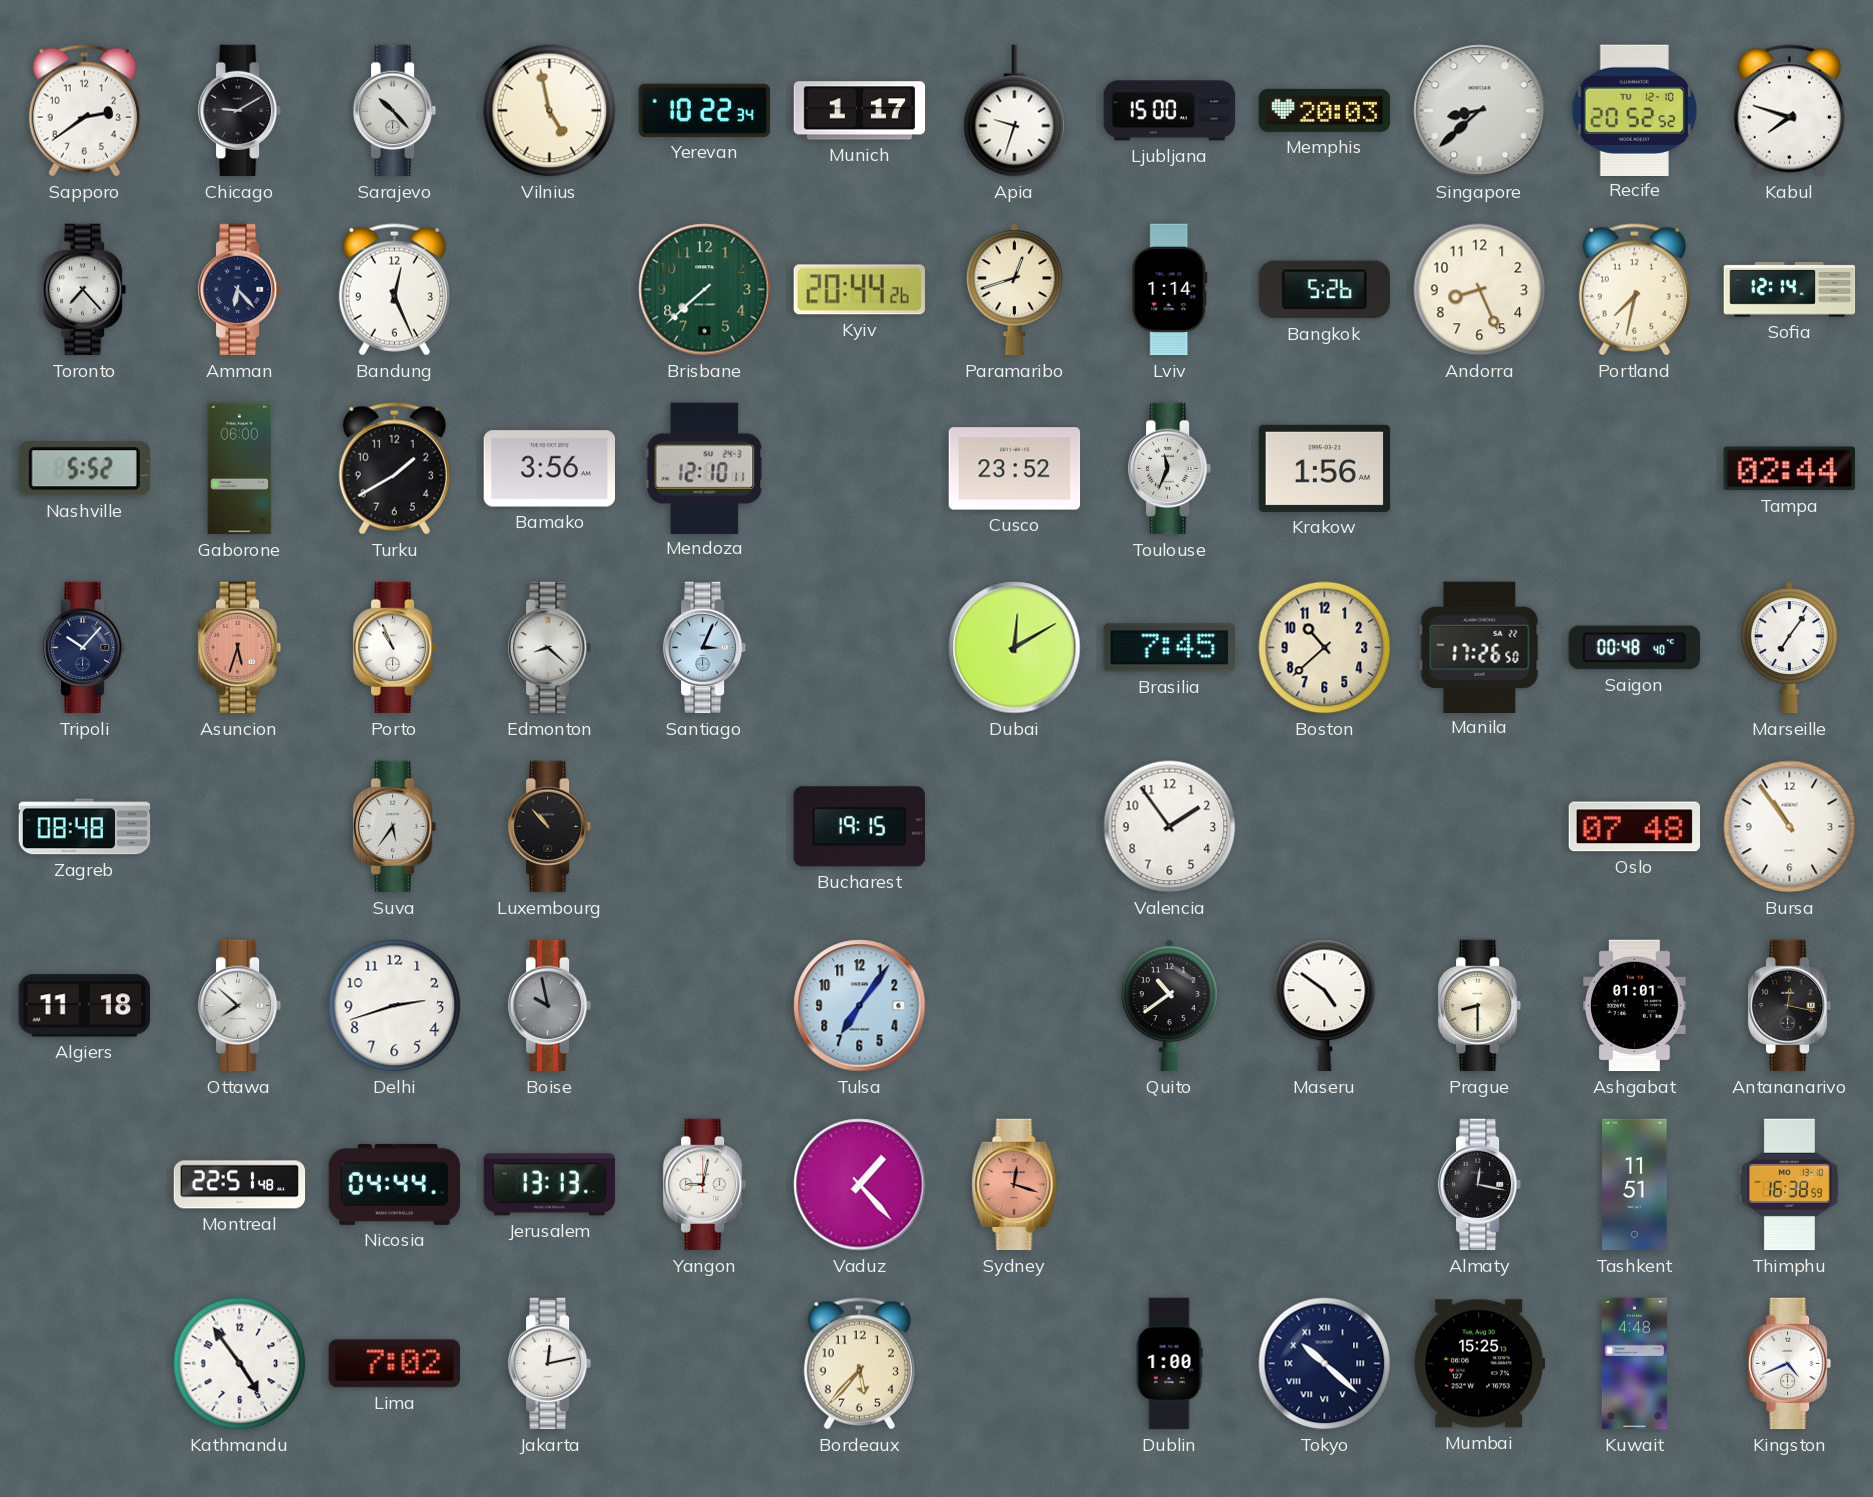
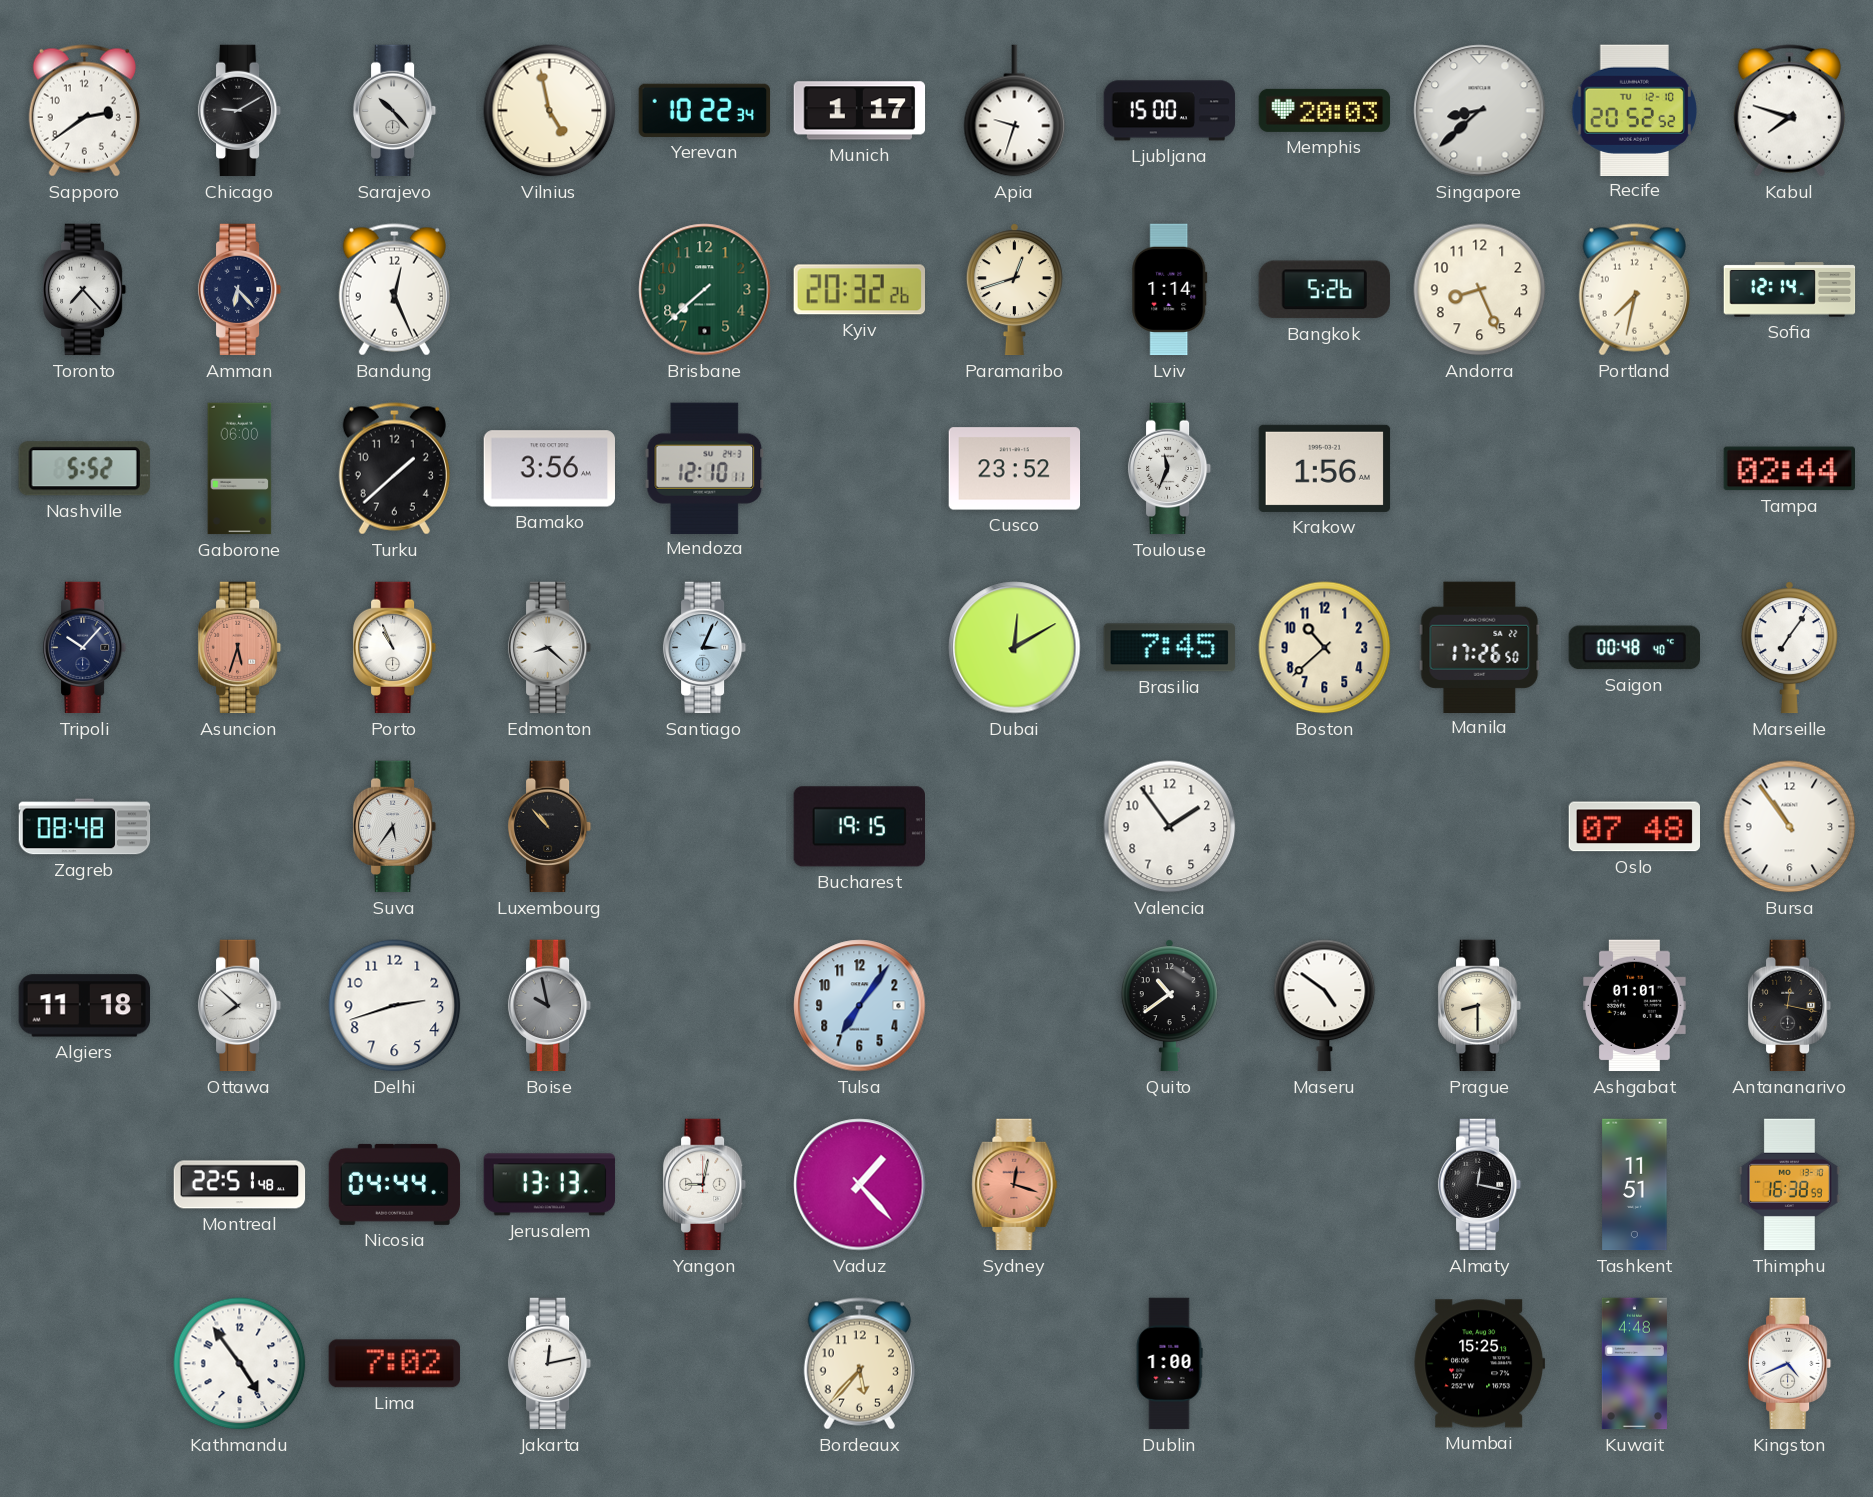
Kyiv: 20:44 -> 20:32 (859, 290)
Turku: 1:40 -> 1:38 (394, 469)
Tokyo: 10:22 -> none (1325, 1364)
